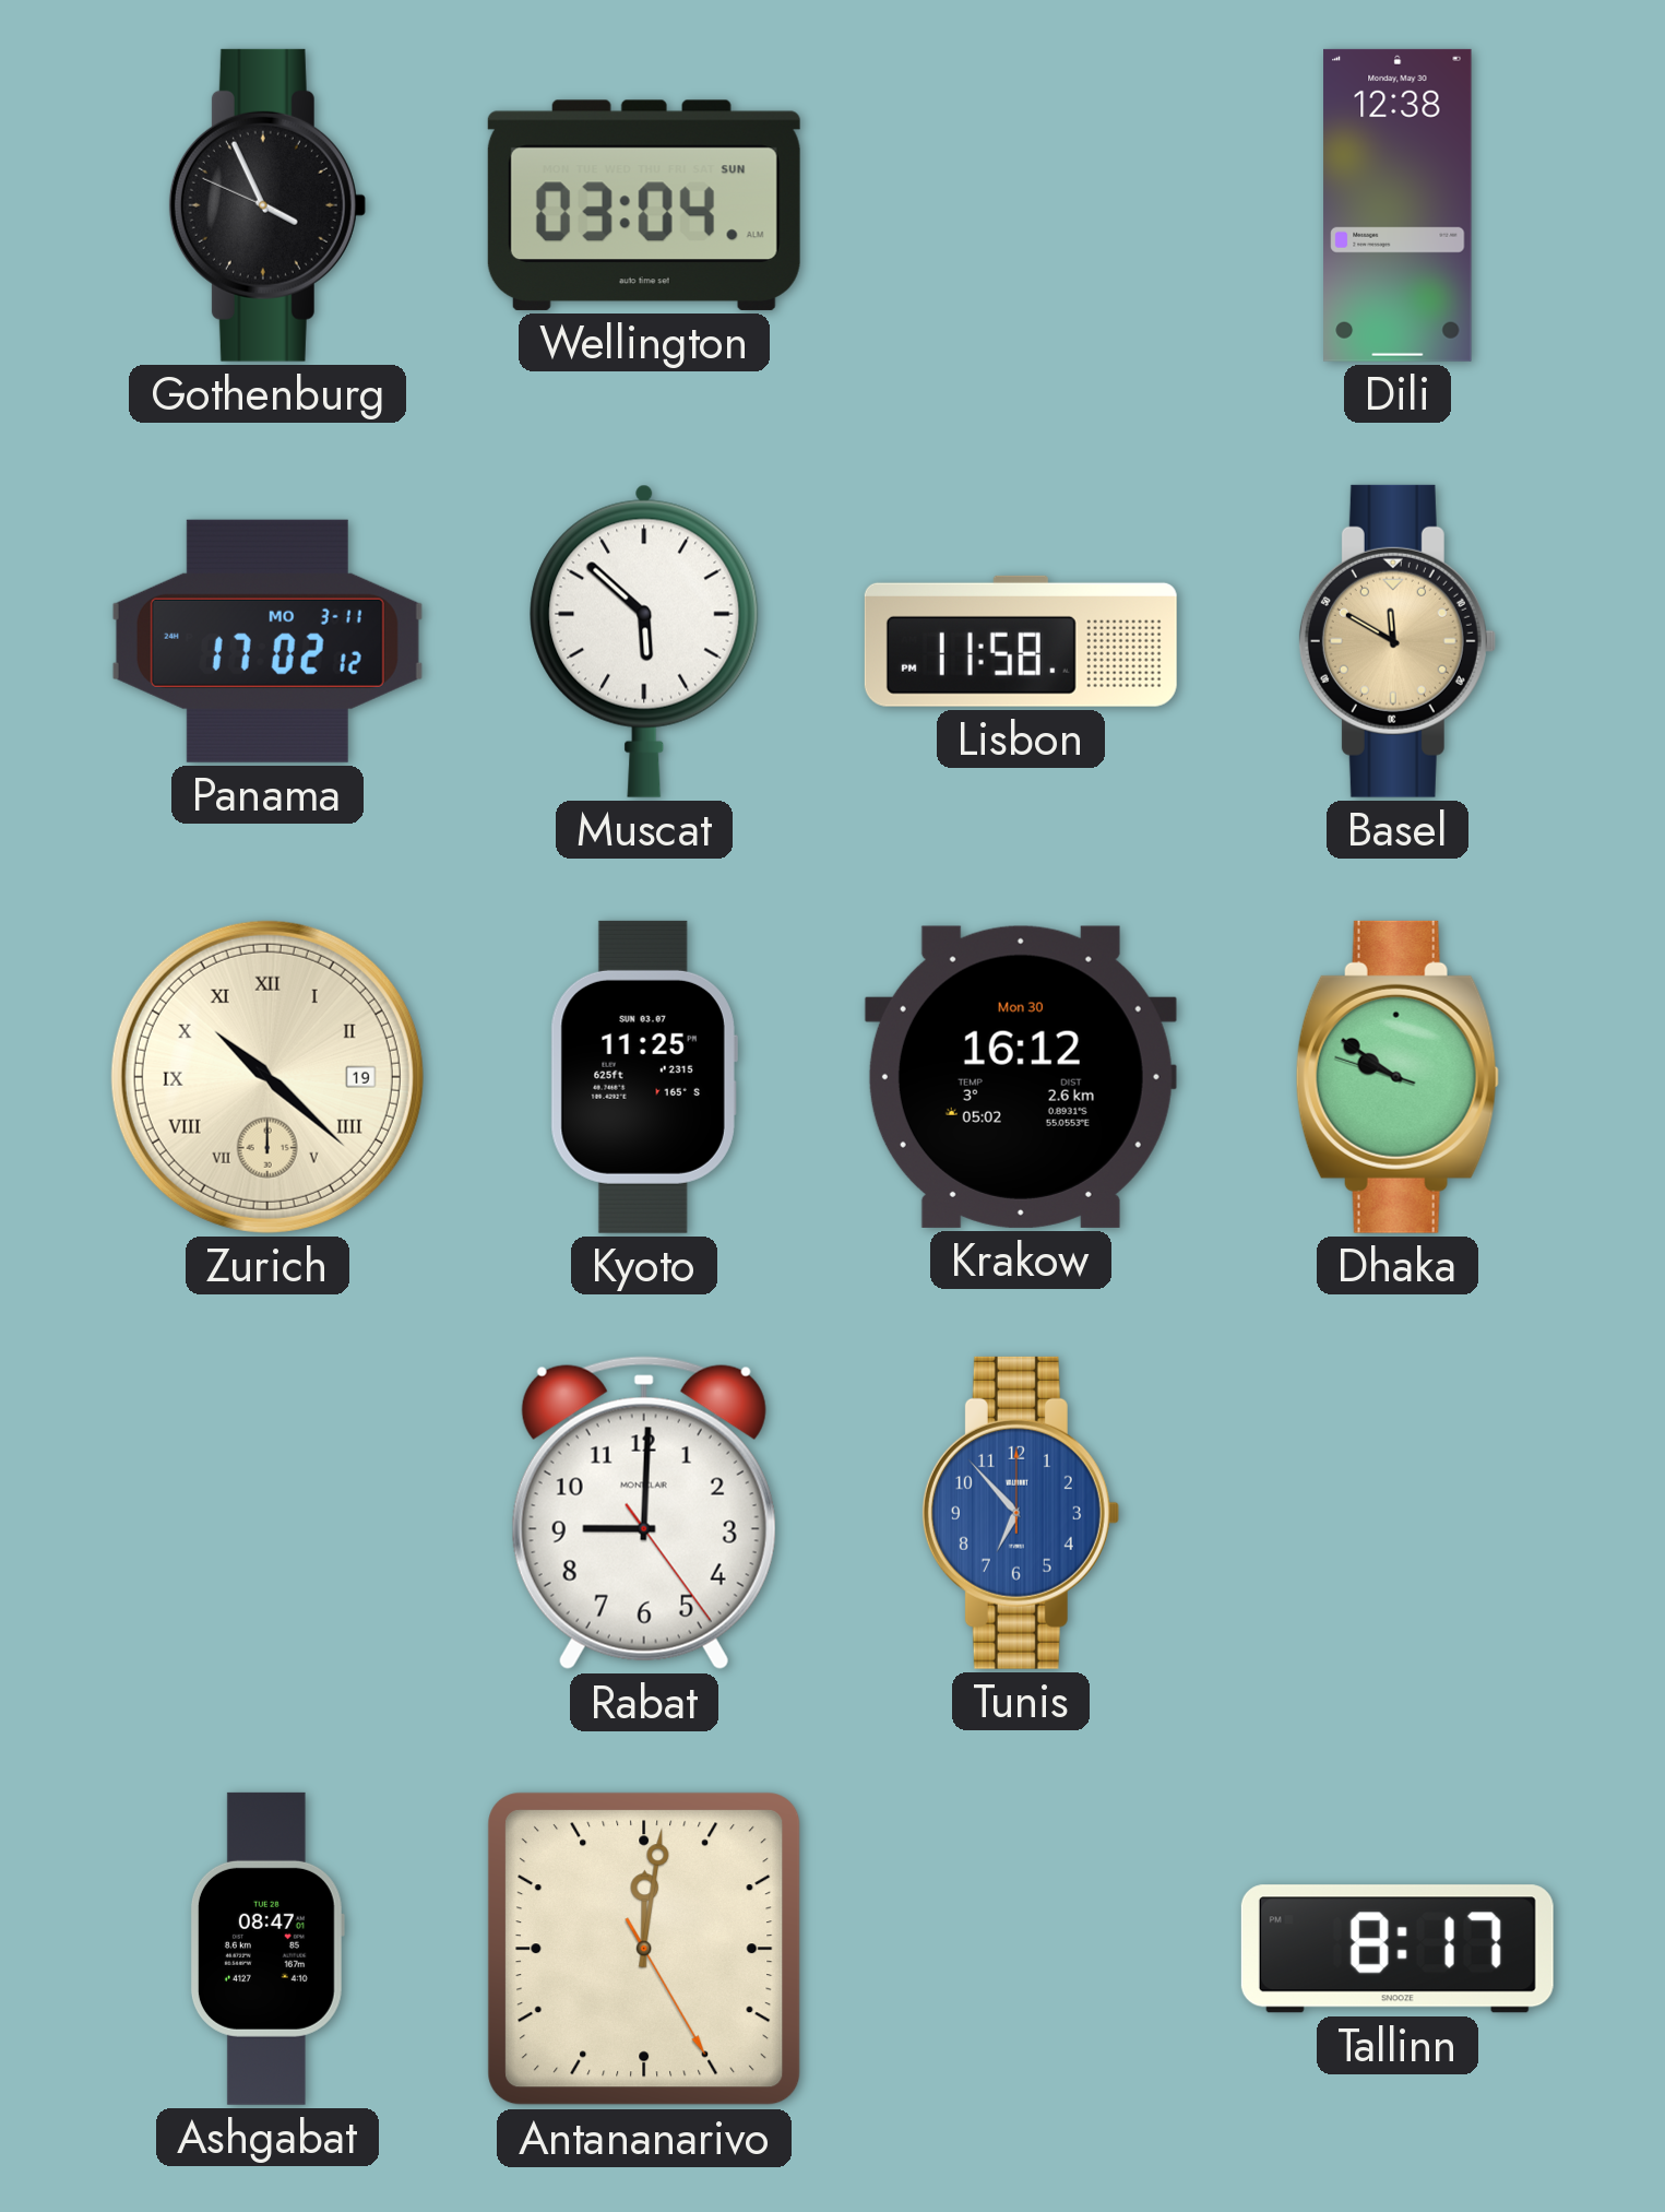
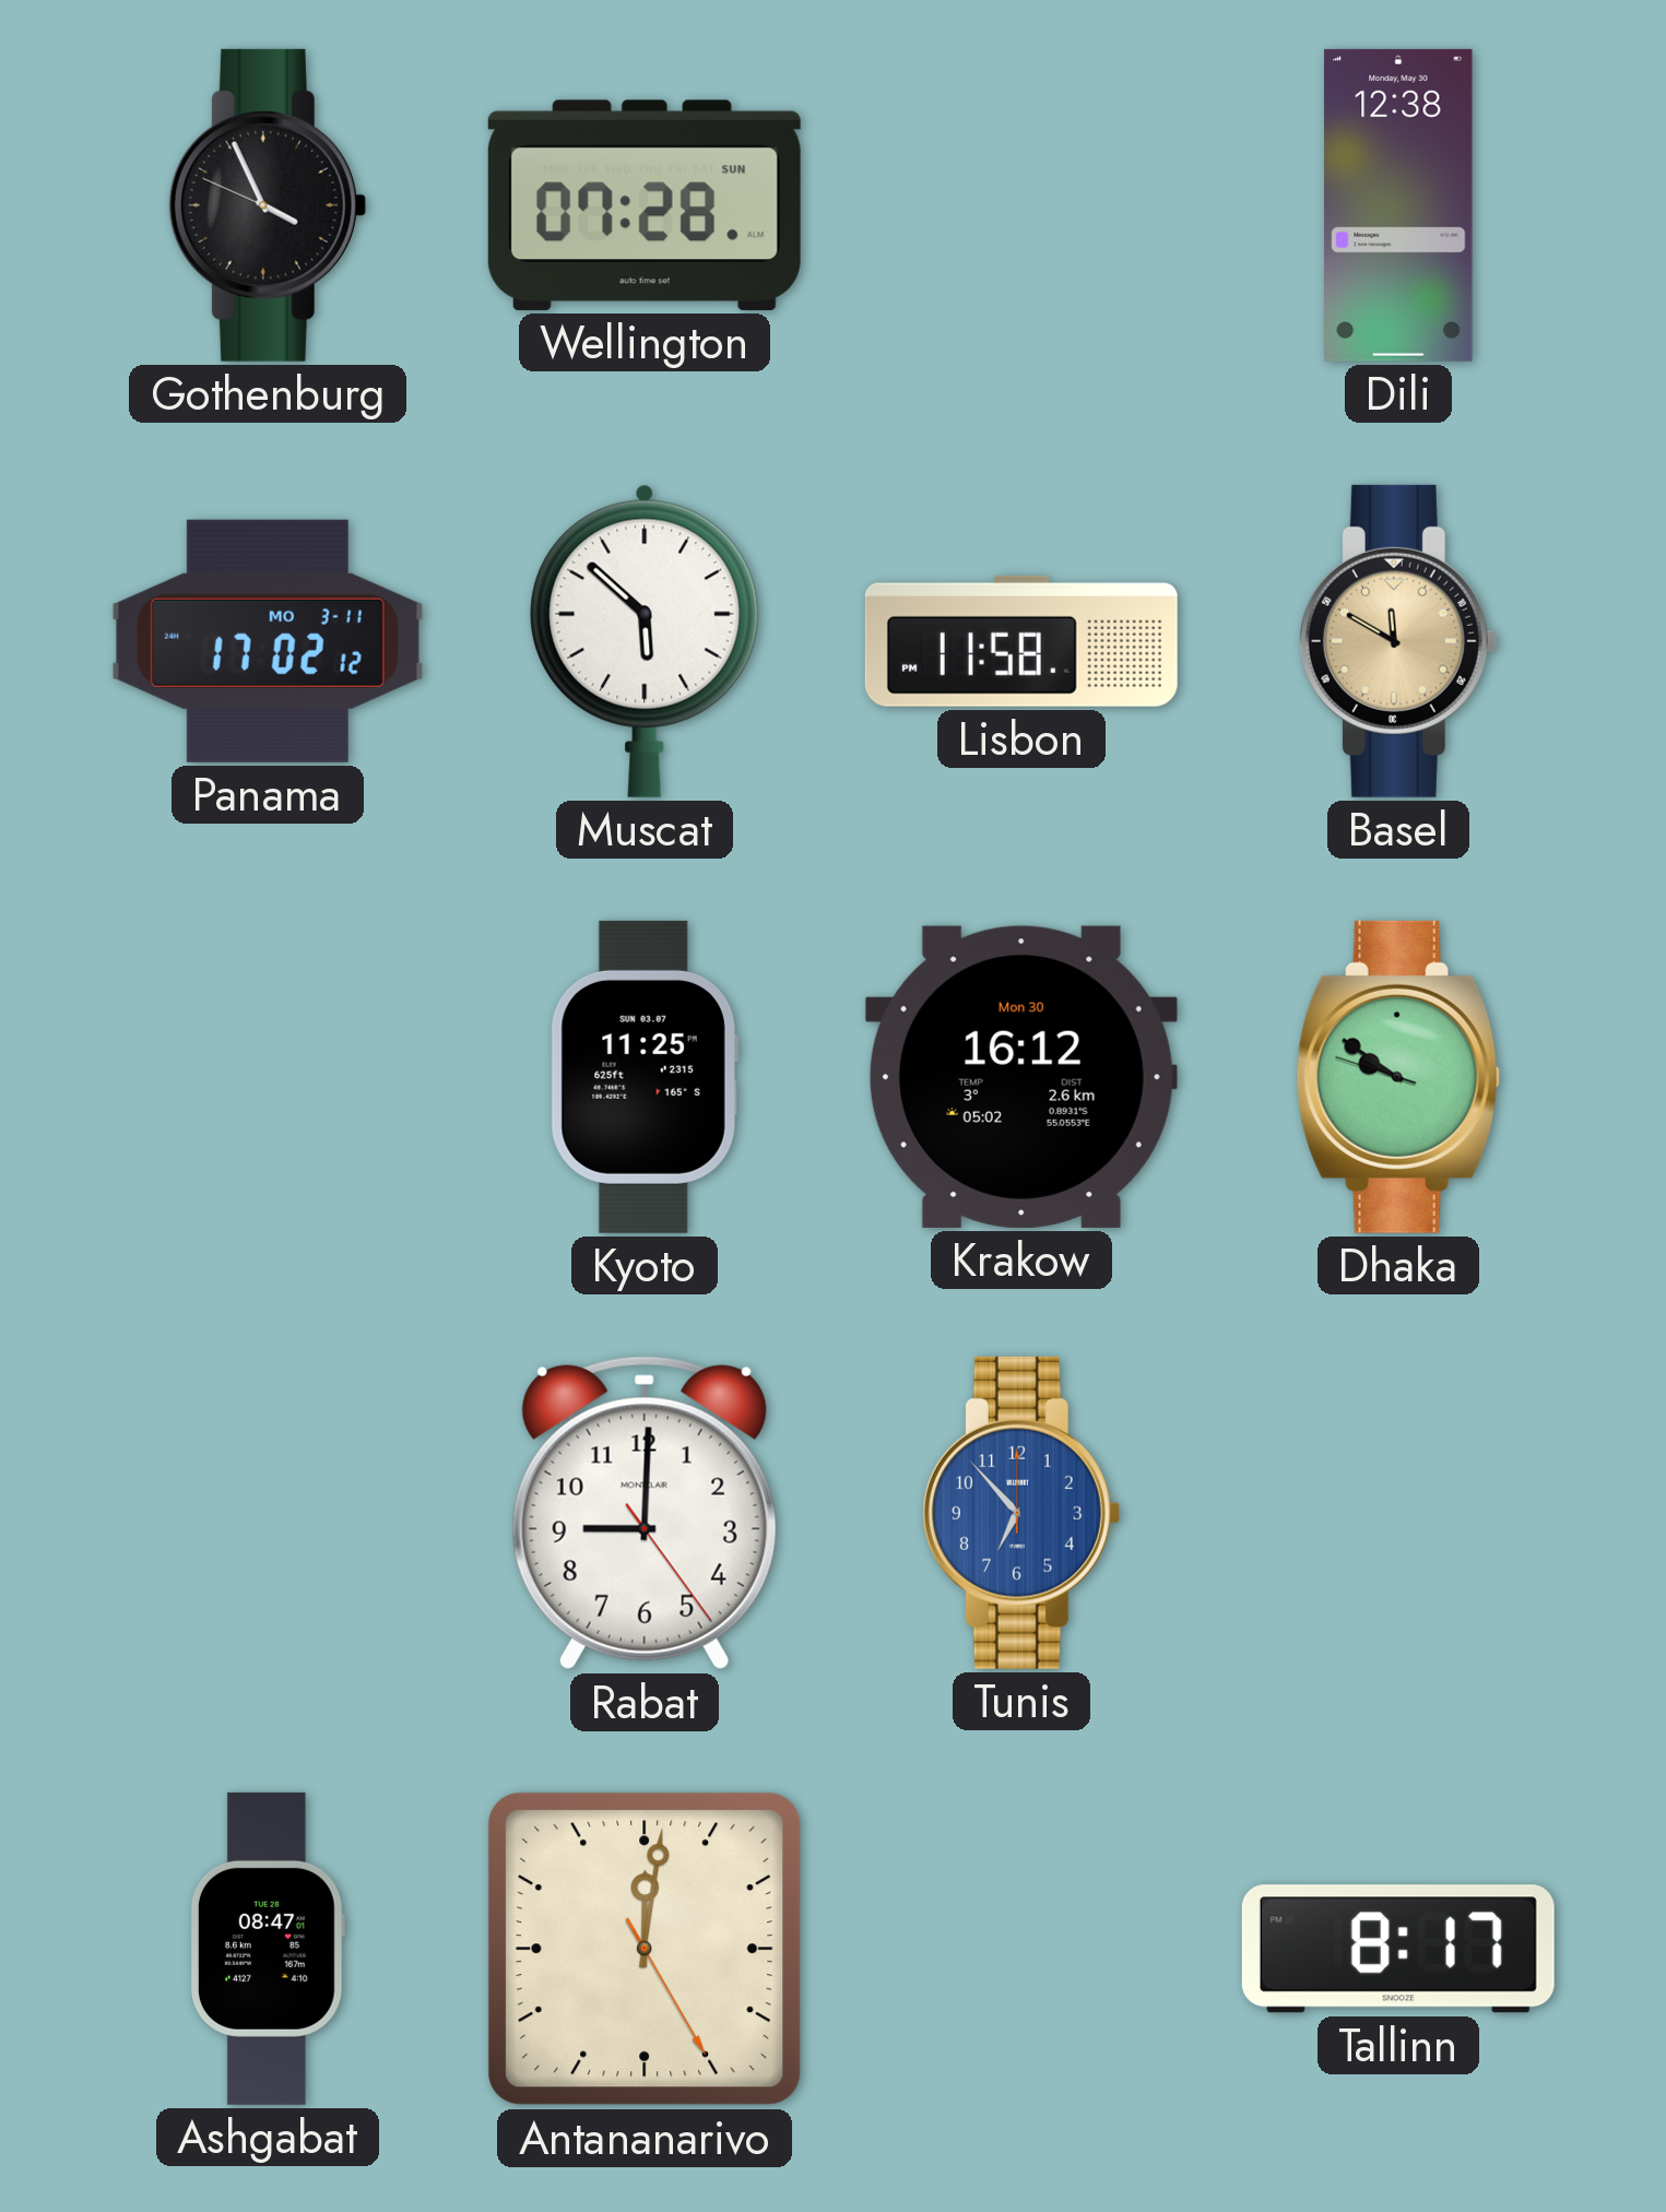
Wellington: 03:04 -> 07:28 (645, 205)
Zurich: 10:22 -> none (267, 1077)
